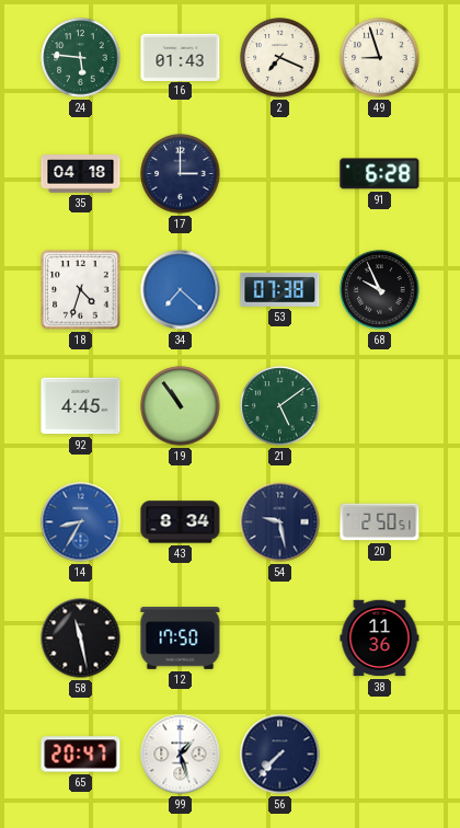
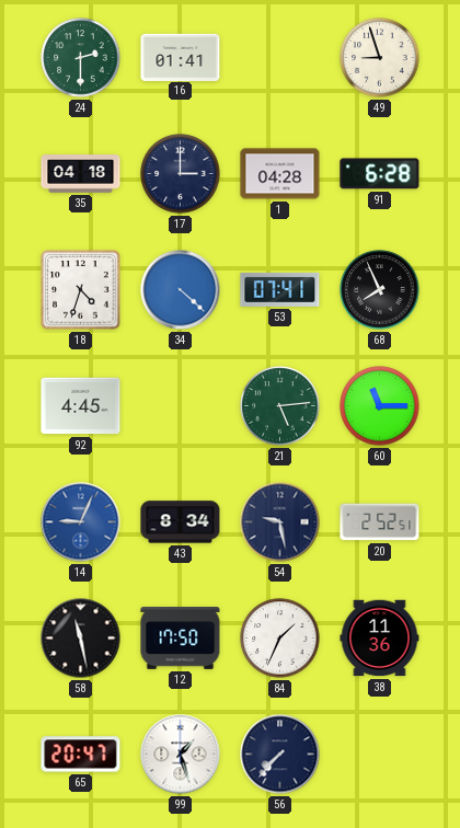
24: 5:46 -> 2:30 (81, 58)
16: 01:43 -> 01:41 (181, 57)
2: 7:19 -> none (280, 58)
1: none -> 04:28 (280, 174)
34: 7:22 -> 4:22 (181, 290)
53: 07:38 -> 07:41 (280, 289)
68: 9:56 -> 7:56 (380, 290)
19: 10:54 -> none (181, 406)
21: 5:09 -> 5:14 (280, 406)
60: none -> 11:15 (380, 406)
14: 8:35 -> 9:04 (81, 522)
20: 2:50 -> 2:52 (380, 522)
84: none -> 1:34 (280, 639)
